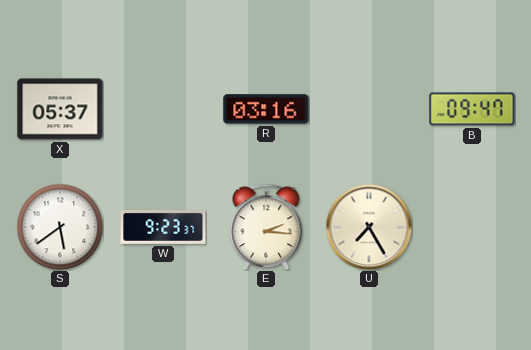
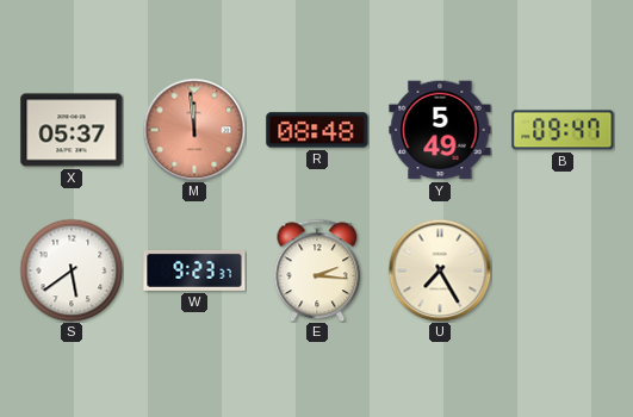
M: none -> 11:59 (194, 130)
R: 03:16 -> 08:48 (317, 130)
Y: none -> 5:49 (440, 130)
